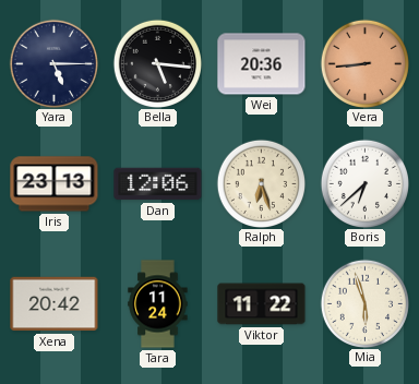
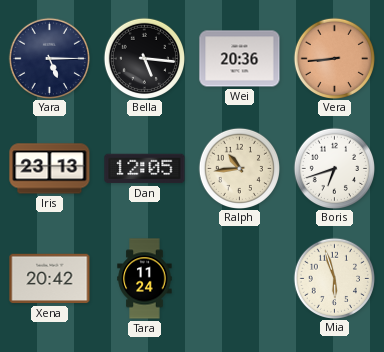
Dan: 12:06 -> 12:05 (145, 169)
Ralph: 6:27 -> 10:44 (239, 168)
Boris: 6:38 -> 6:42 (334, 168)
Viktor: 11:22 -> none (262, 304)
